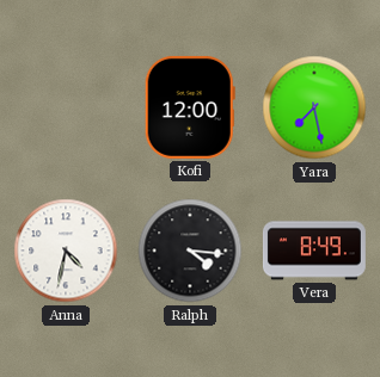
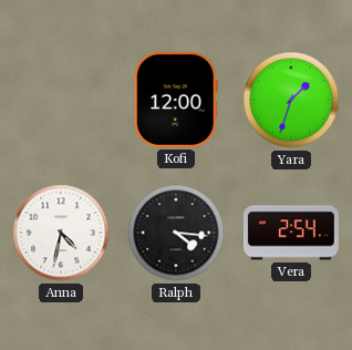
Yara: 7:28 -> 1:33 (291, 100)
Vera: 8:49 -> 2:54 (291, 233)
